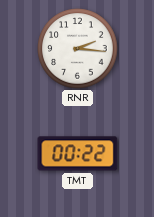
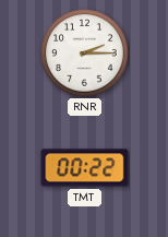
RNR: 2:16 -> 2:15 (85, 54)
